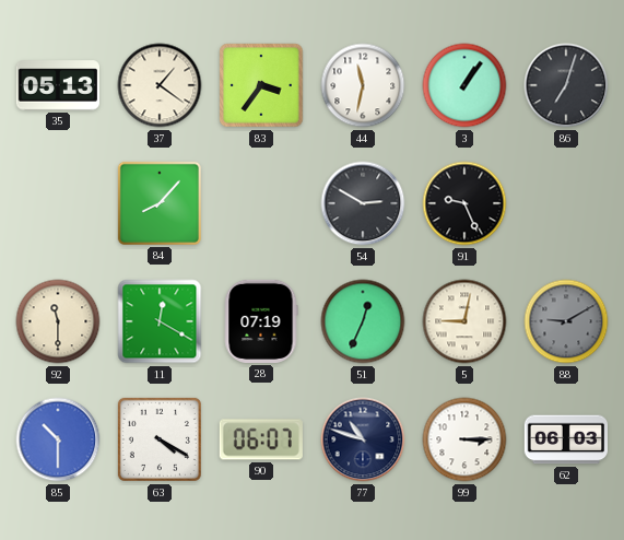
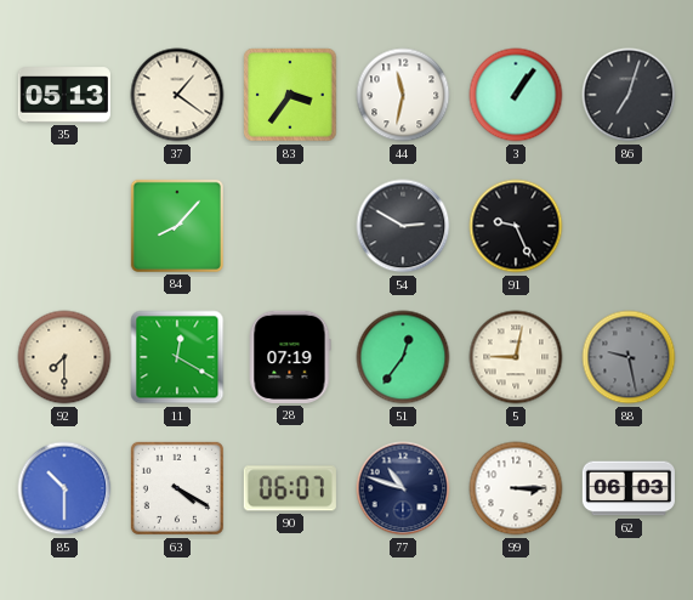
92: 11:30 -> 7:30 (64, 357)
51: 12:34 -> 12:36 (403, 357)
88: 9:10 -> 9:28 (629, 357)
